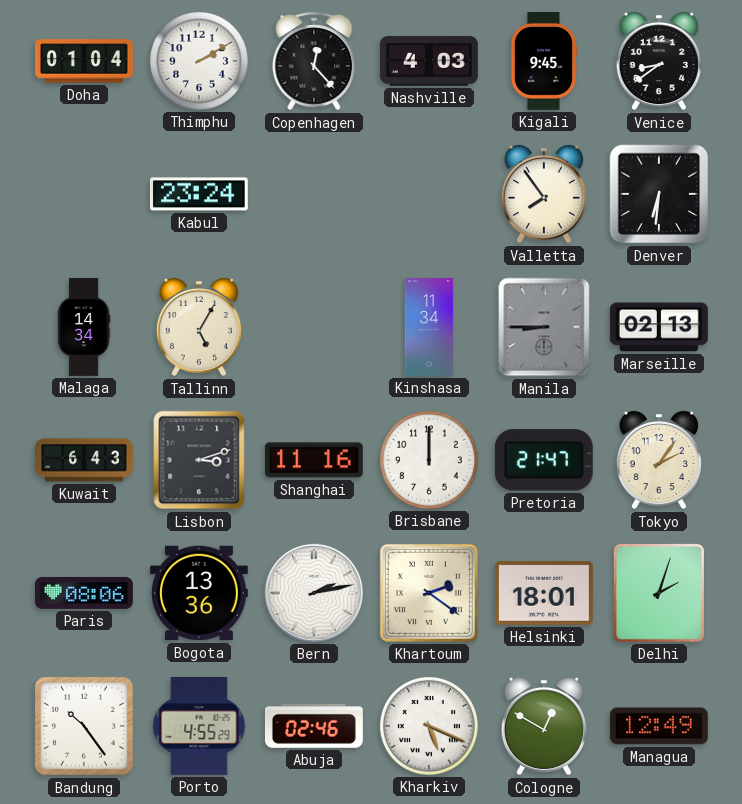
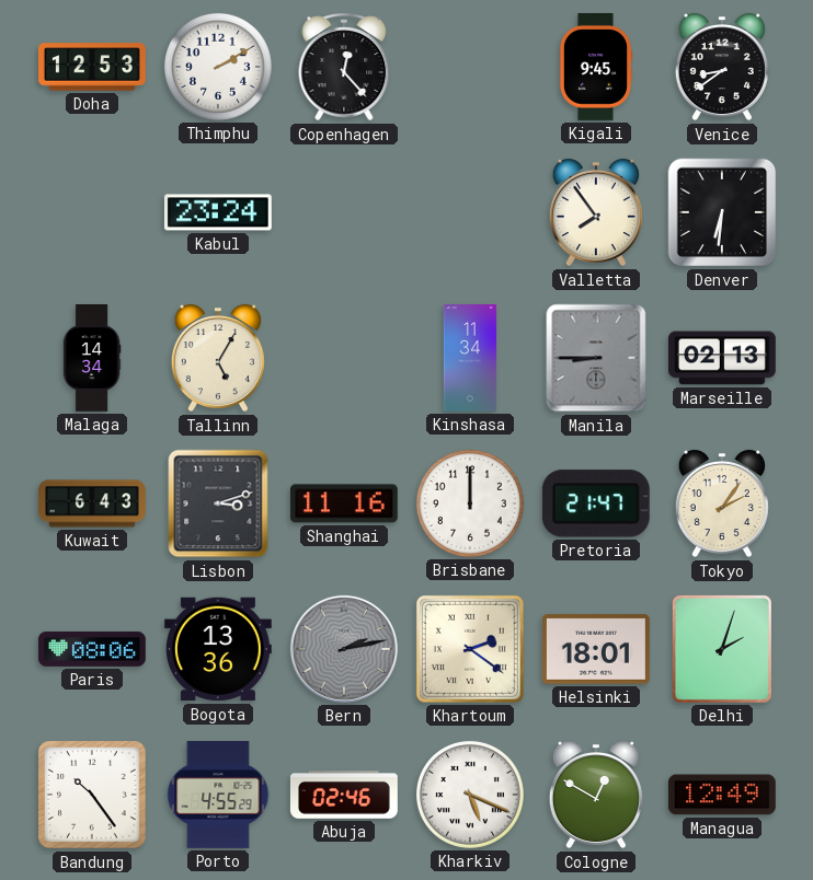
Doha: 01:04 -> 12:53 (93, 67)
Nashville: 4:03 -> none (429, 61)
Bern dial: white -> grey (344, 649)
